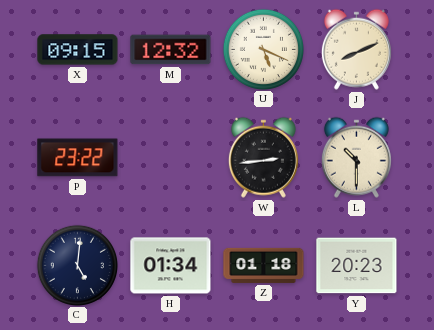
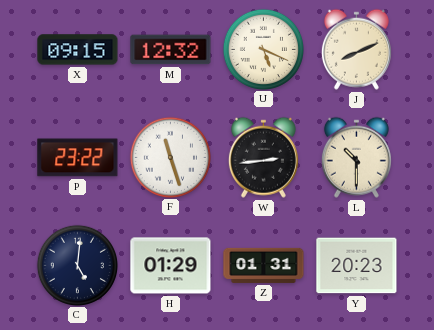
F: none -> 11:27 (170, 157)
H: 01:34 -> 01:29 (171, 266)
Z: 01:18 -> 01:31 (264, 265)
